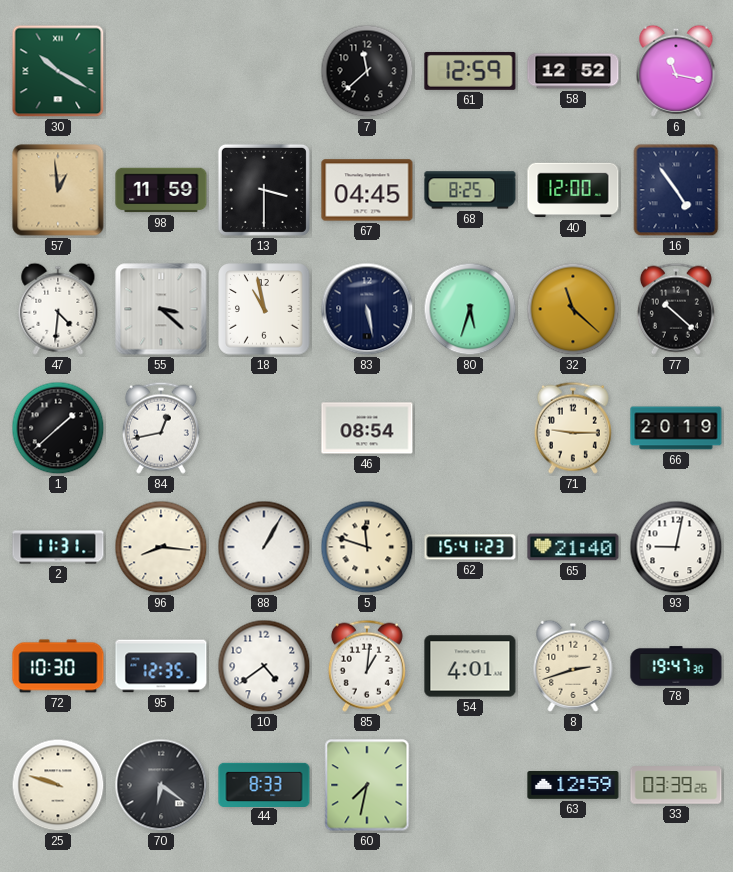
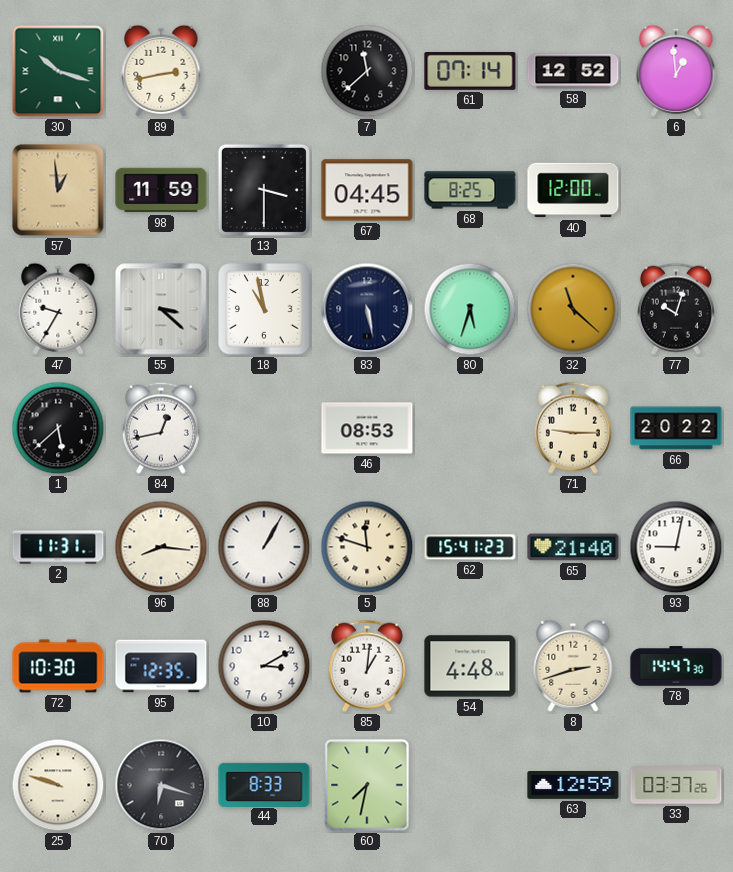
30: 10:20 -> 10:18 (58, 71)
89: none -> 2:43 (161, 71)
61: 12:59 -> 07:14 (470, 71)
6: 11:17 -> 12:59 (676, 71)
16: 4:54 -> none (676, 190)
47: 4:31 -> 9:35 (58, 309)
77: 10:22 -> 10:03 (676, 309)
1: 1:38 -> 5:38 (58, 428)
46: 08:54 -> 08:53 (367, 428)
66: 20:19 -> 20:22 (676, 428)
10: 4:39 -> 3:10 (264, 666)
54: 4:01 -> 4:48 (470, 666)
78: 19:47 -> 14:47 (676, 666)
70: 6:21 -> 6:18 (161, 785)
33: 03:39 -> 03:37 (676, 785)
